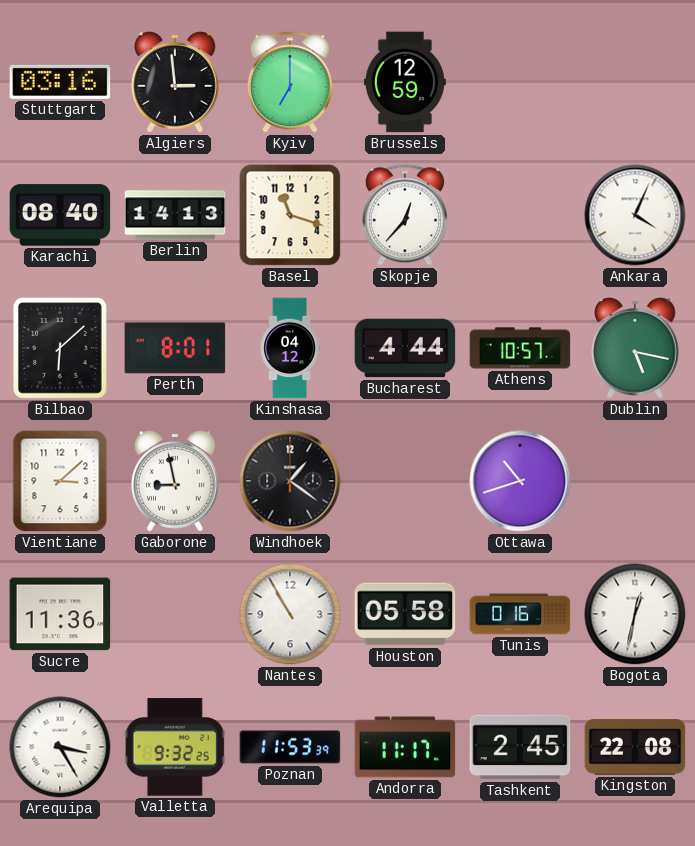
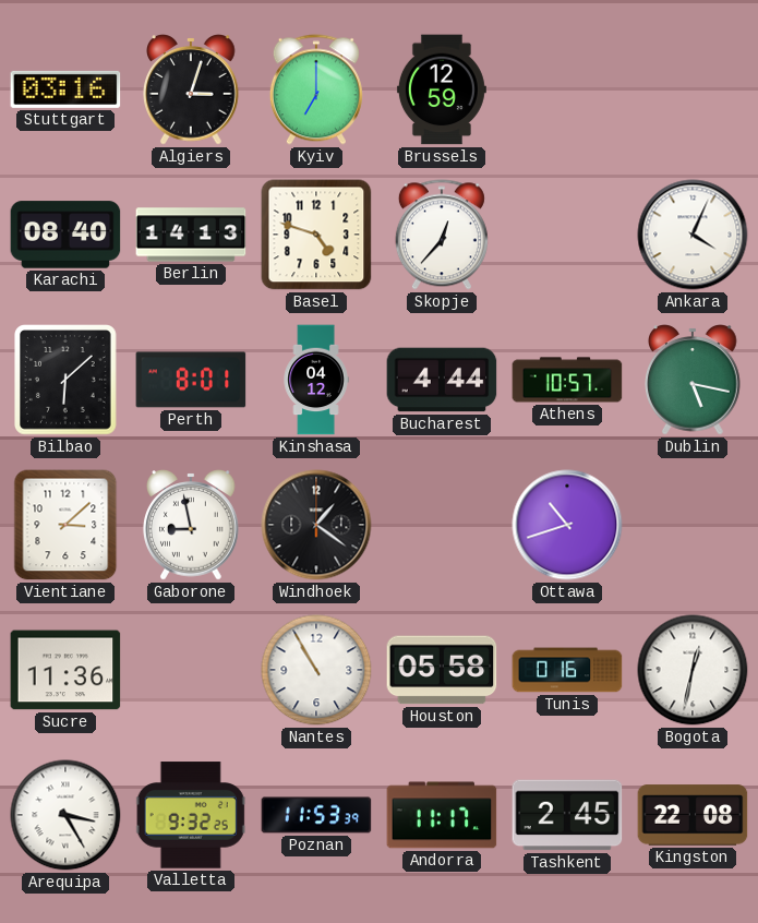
Algiers: 2:59 -> 3:03 (192, 89)
Basel: 11:18 -> 4:48 (316, 235)
